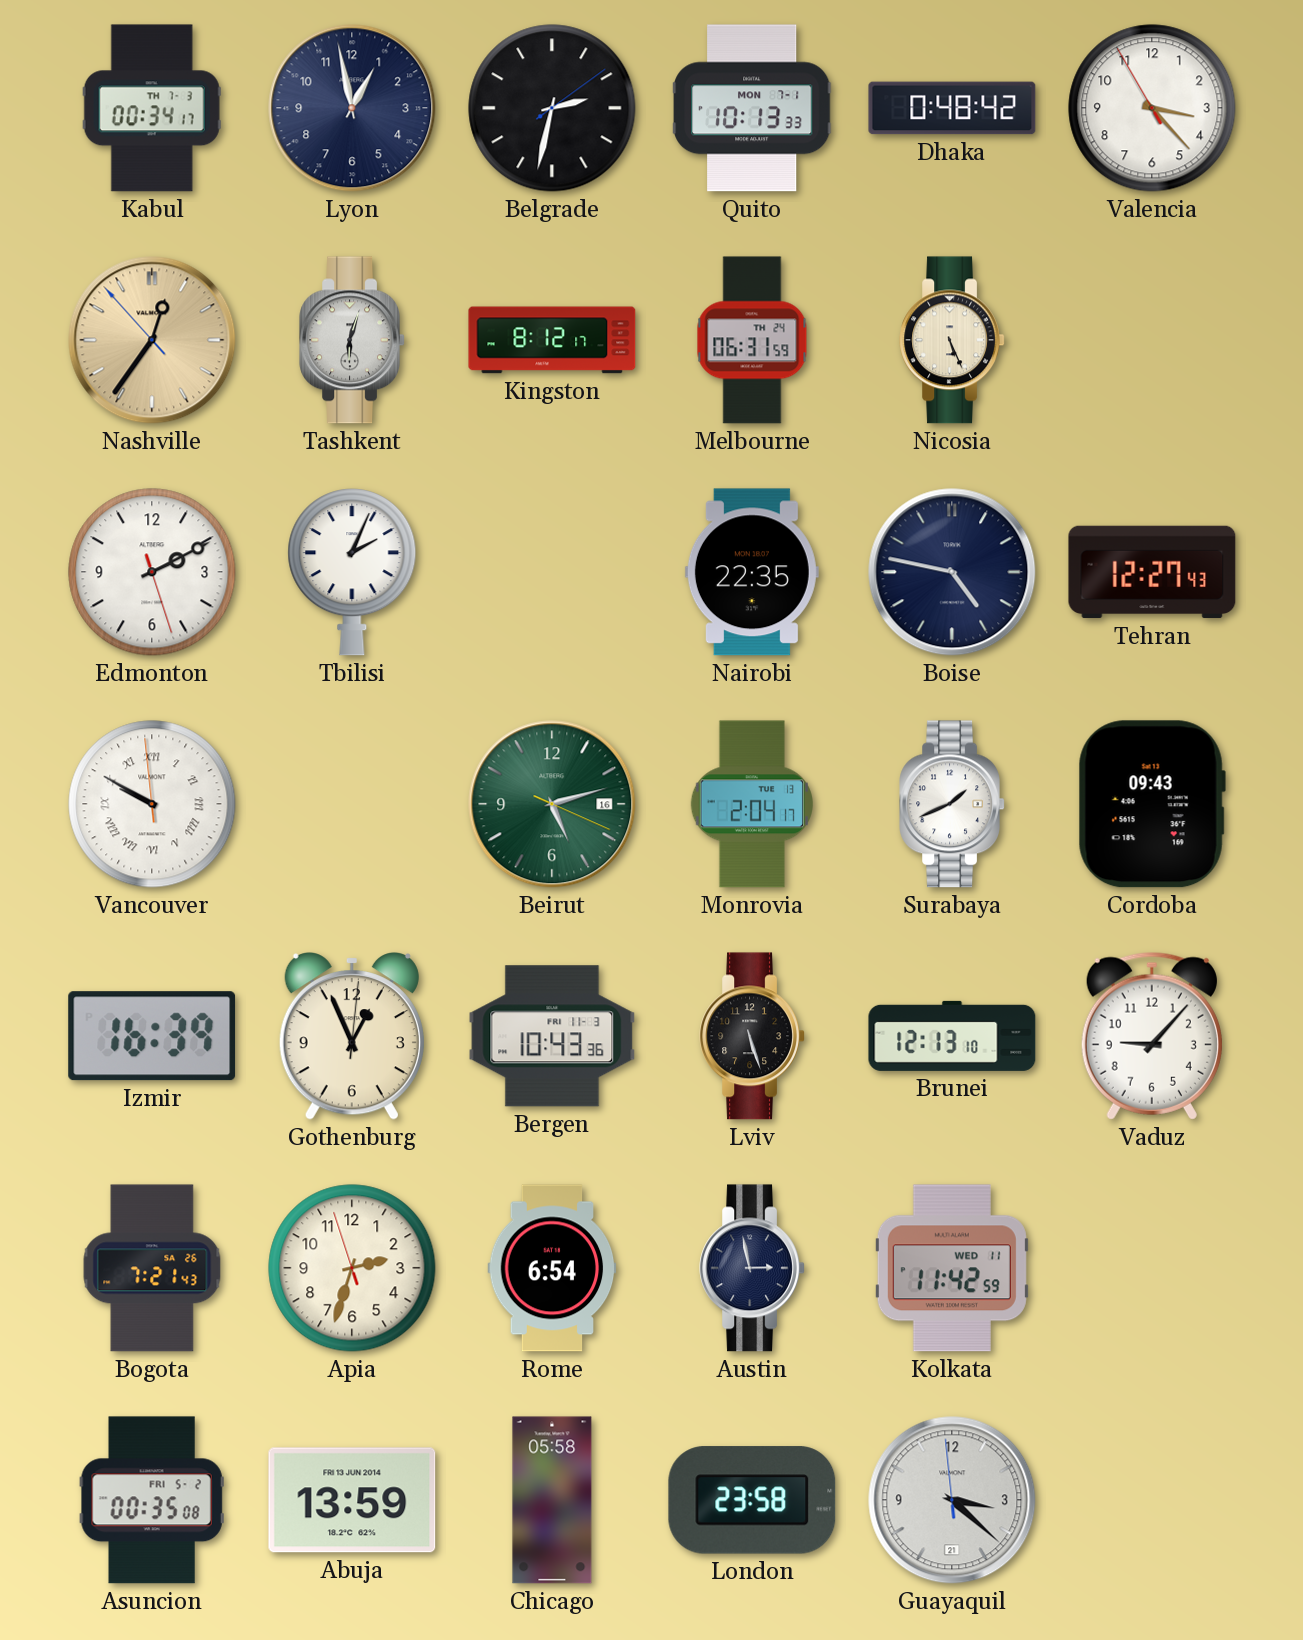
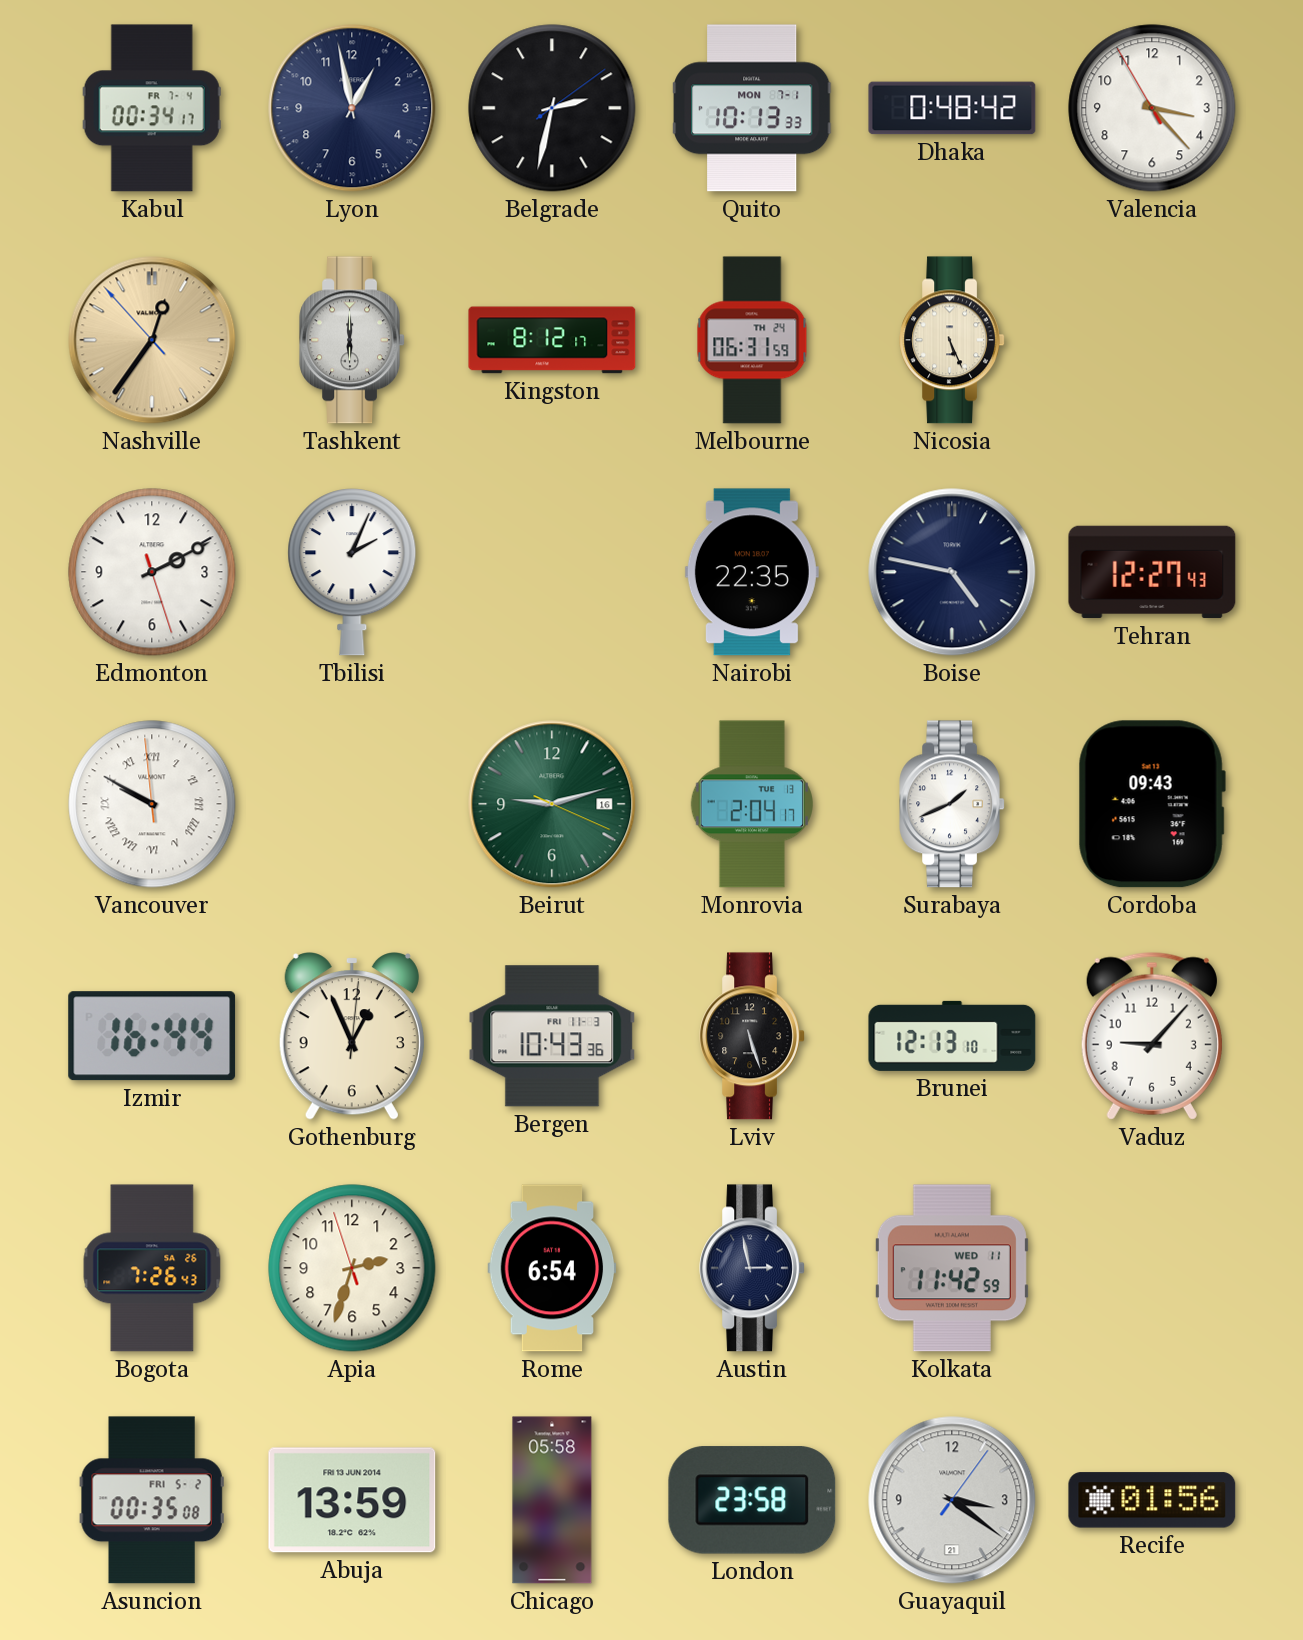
Kabul date: TH 7-3 -> FR 7-4 (152, 108)
Tashkent: 6:03 -> 6:00 (352, 340)
Beirut: 5:12 -> 9:12 (552, 804)
Izmir: 16:39 -> 16:44 (152, 1036)
Bogota: 7:21 -> 7:26 (152, 1268)
Guayaquil: 3:21:59 -> 3:21:06 (952, 1500)
Recife: none -> 01:56 (1152, 1500)
